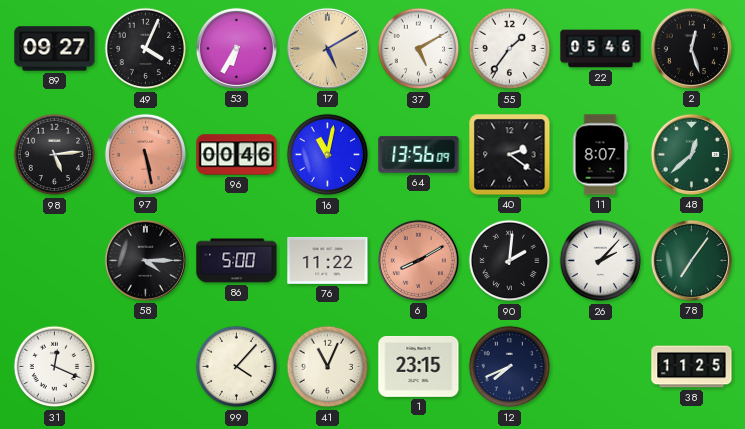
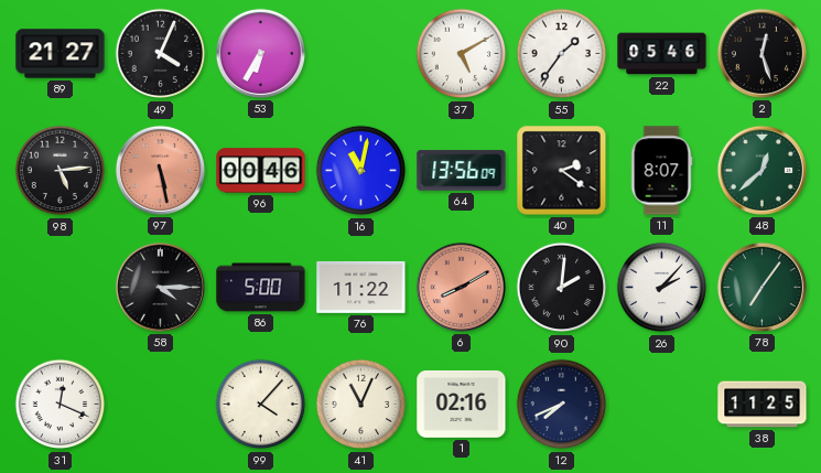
89: 09:27 -> 21:27 (61, 54)
17: 5:10 -> none (327, 48)
1: 23:15 -> 02:16 (462, 404)
